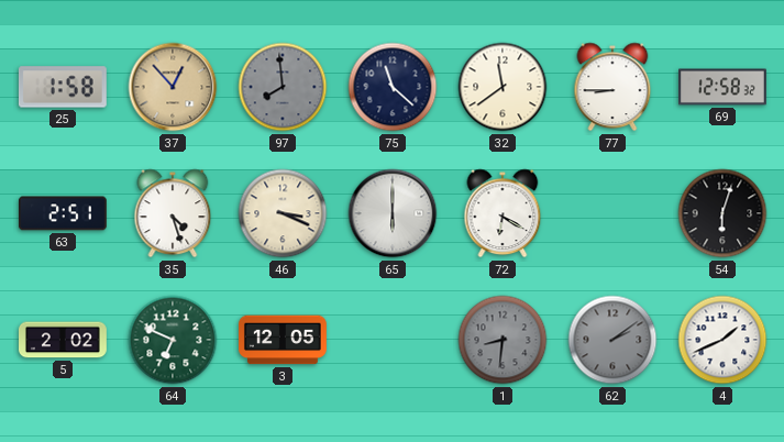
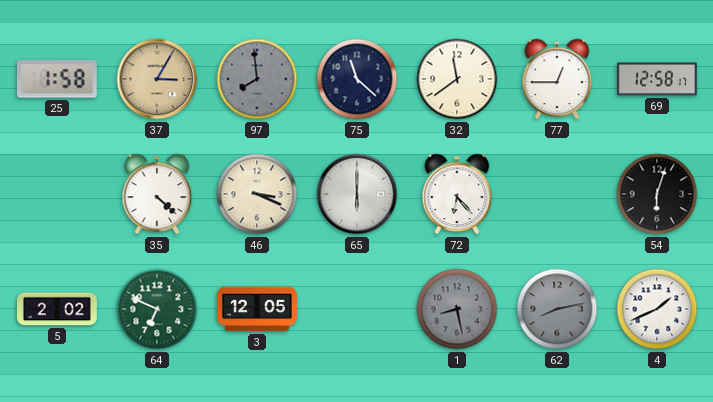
37: 12:53 -> 3:05 (157, 79)
77: 8:45 -> 12:45 (557, 79)
69: 12:58:32 -> 12:58:17 (658, 79)
63: 2:51 -> none (63, 213)
35: 4:27 -> 4:22 (157, 194)
72: 6:20 -> 6:23 (457, 194)
1: 8:31 -> 8:28 (457, 309)
62: 2:09 -> 8:13 (557, 309)
